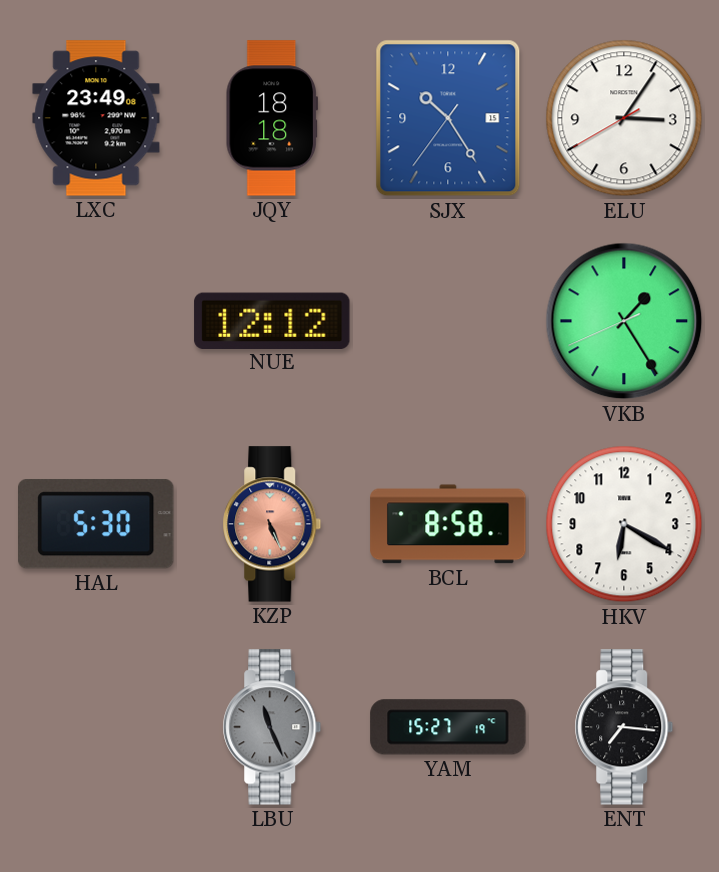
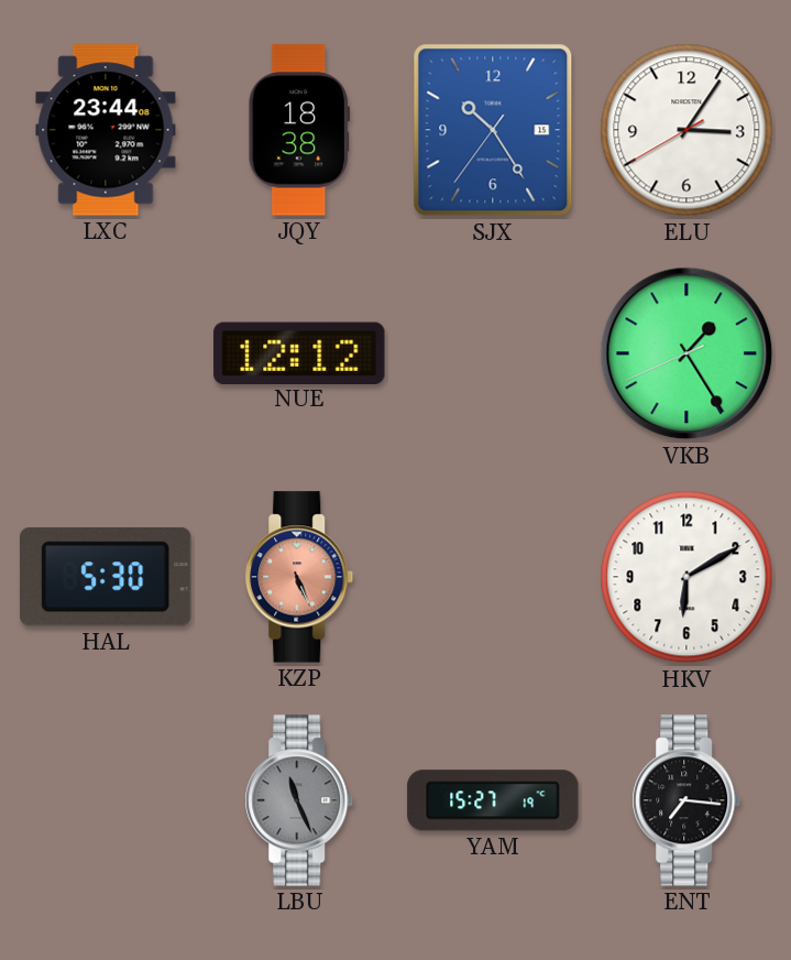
LXC: 23:49 -> 23:44 (106, 130)
JQY: 18:18 -> 18:38 (298, 130)
BCL: 8:58 -> none (448, 524)
HKV: 6:20 -> 6:10 (686, 577)
